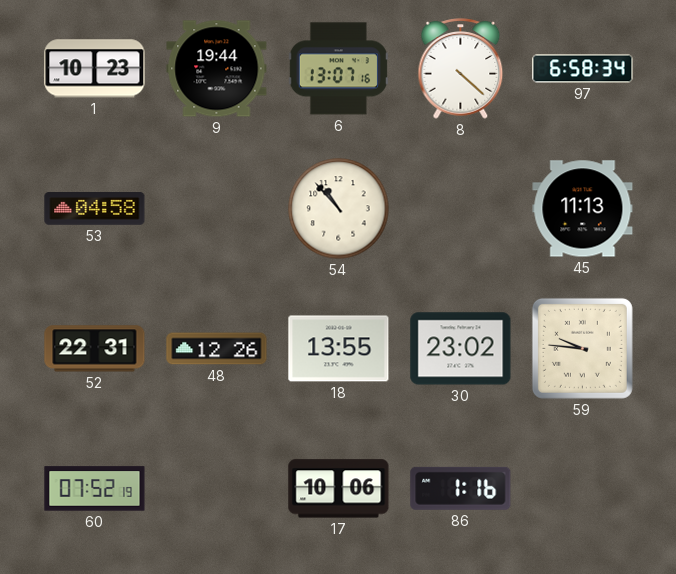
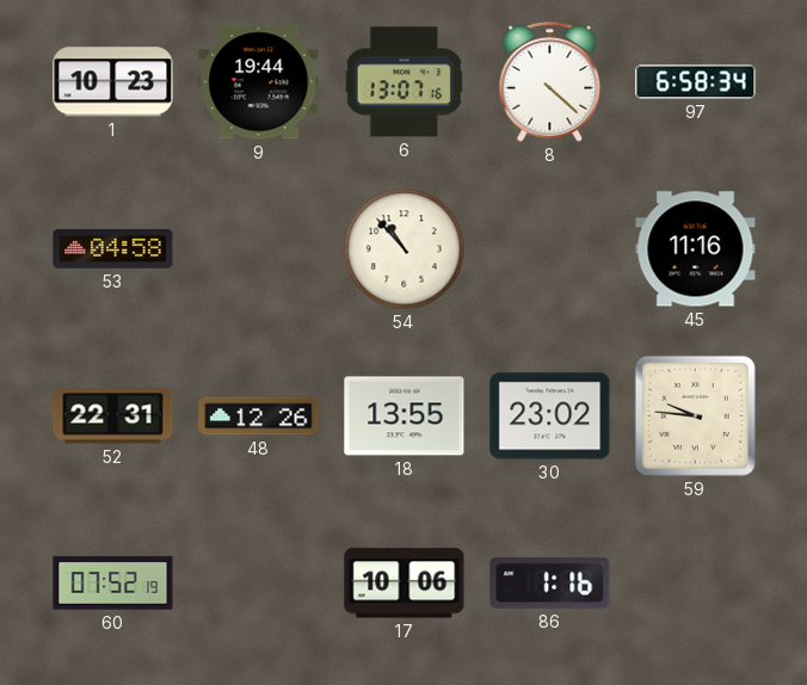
45: 11:13 -> 11:16 (696, 249)
